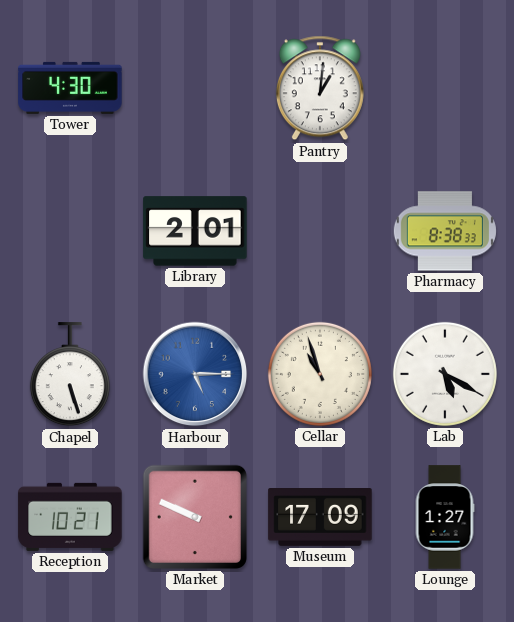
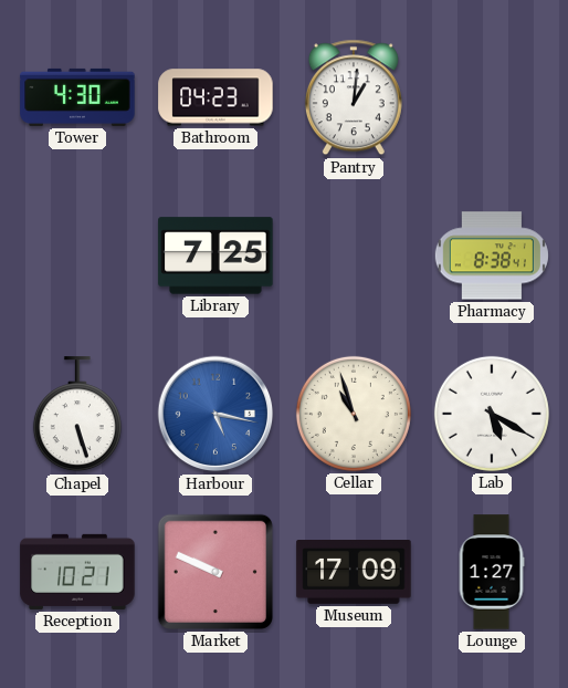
Bathroom: none -> 04:23 (215, 97)
Library: 2:01 -> 7:25 (215, 256)
Pharmacy: 8:38:33 -> 8:38:41 (492, 256)
Harbour: 5:15 -> 5:17 (215, 414)
